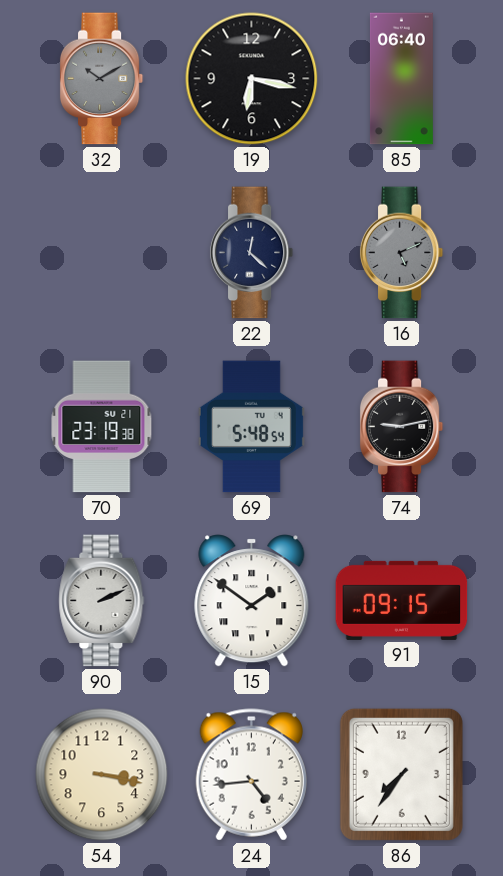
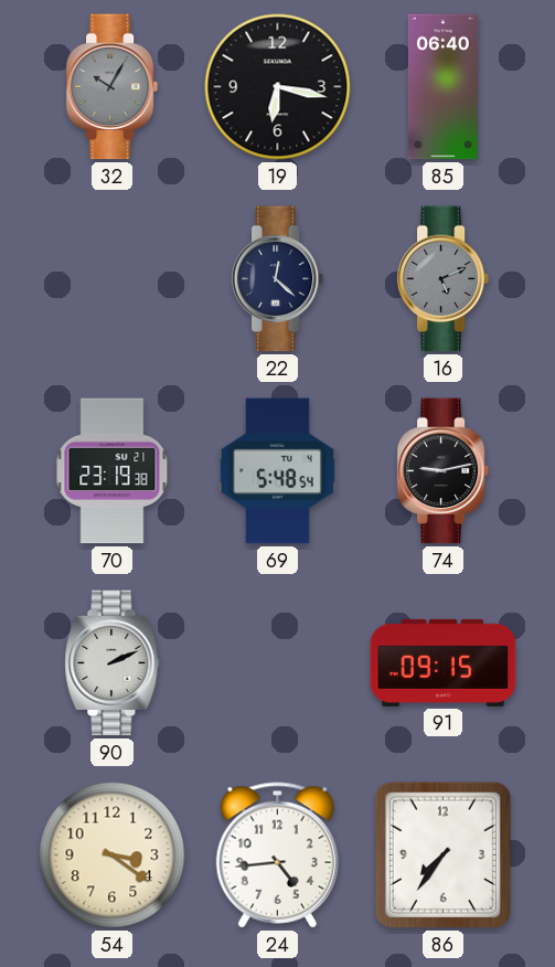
32: 10:10 -> 10:05 (113, 87)
15: 1:51 -> none (252, 601)
54: 3:17 -> 3:21 (113, 856)
